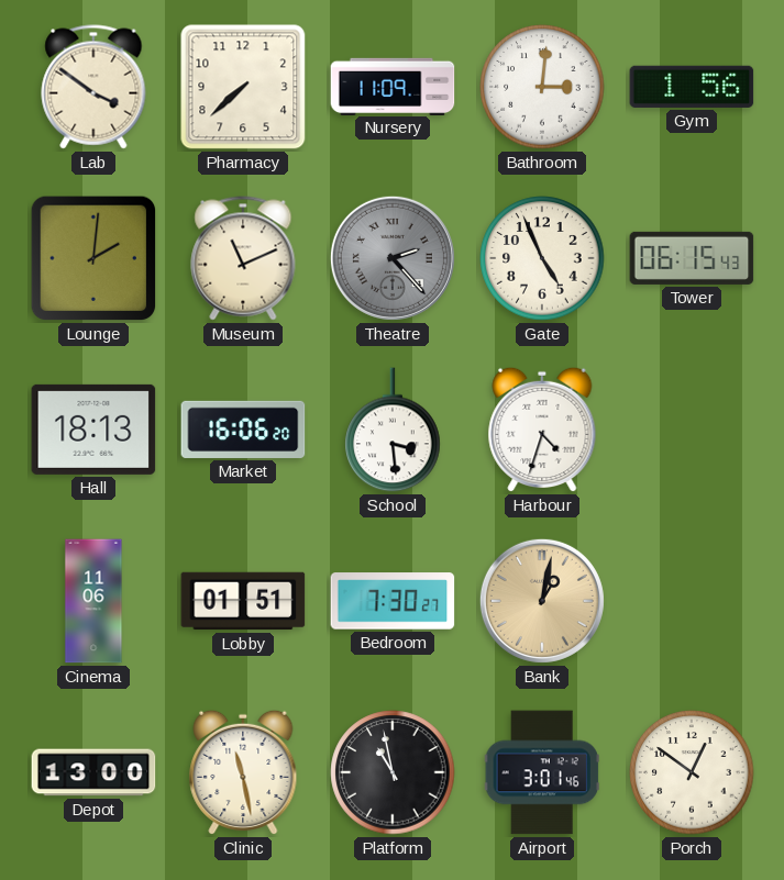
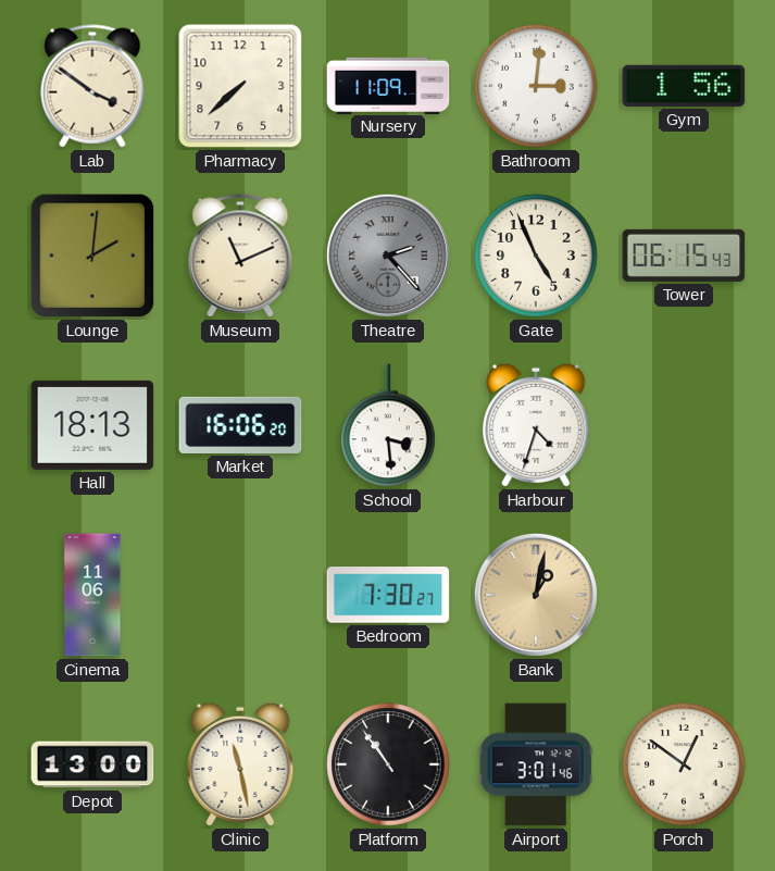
Lobby: 01:51 -> none (243, 601)
Platform: 10:58 -> 10:54 (388, 764)
